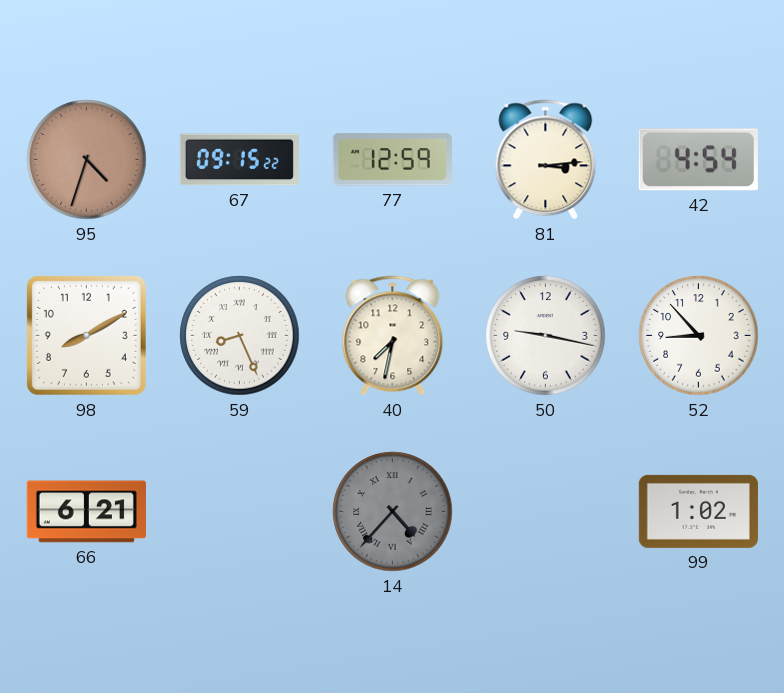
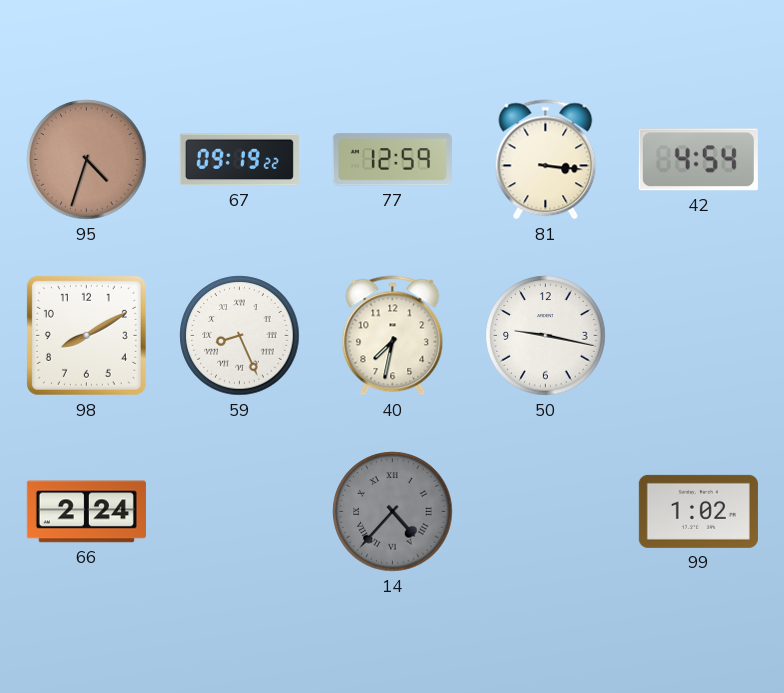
67: 09:15 -> 09:19 (239, 160)
81: 3:14 -> 3:16 (546, 160)
52: 8:53 -> none (699, 336)
66: 6:21 -> 2:24 (86, 512)
